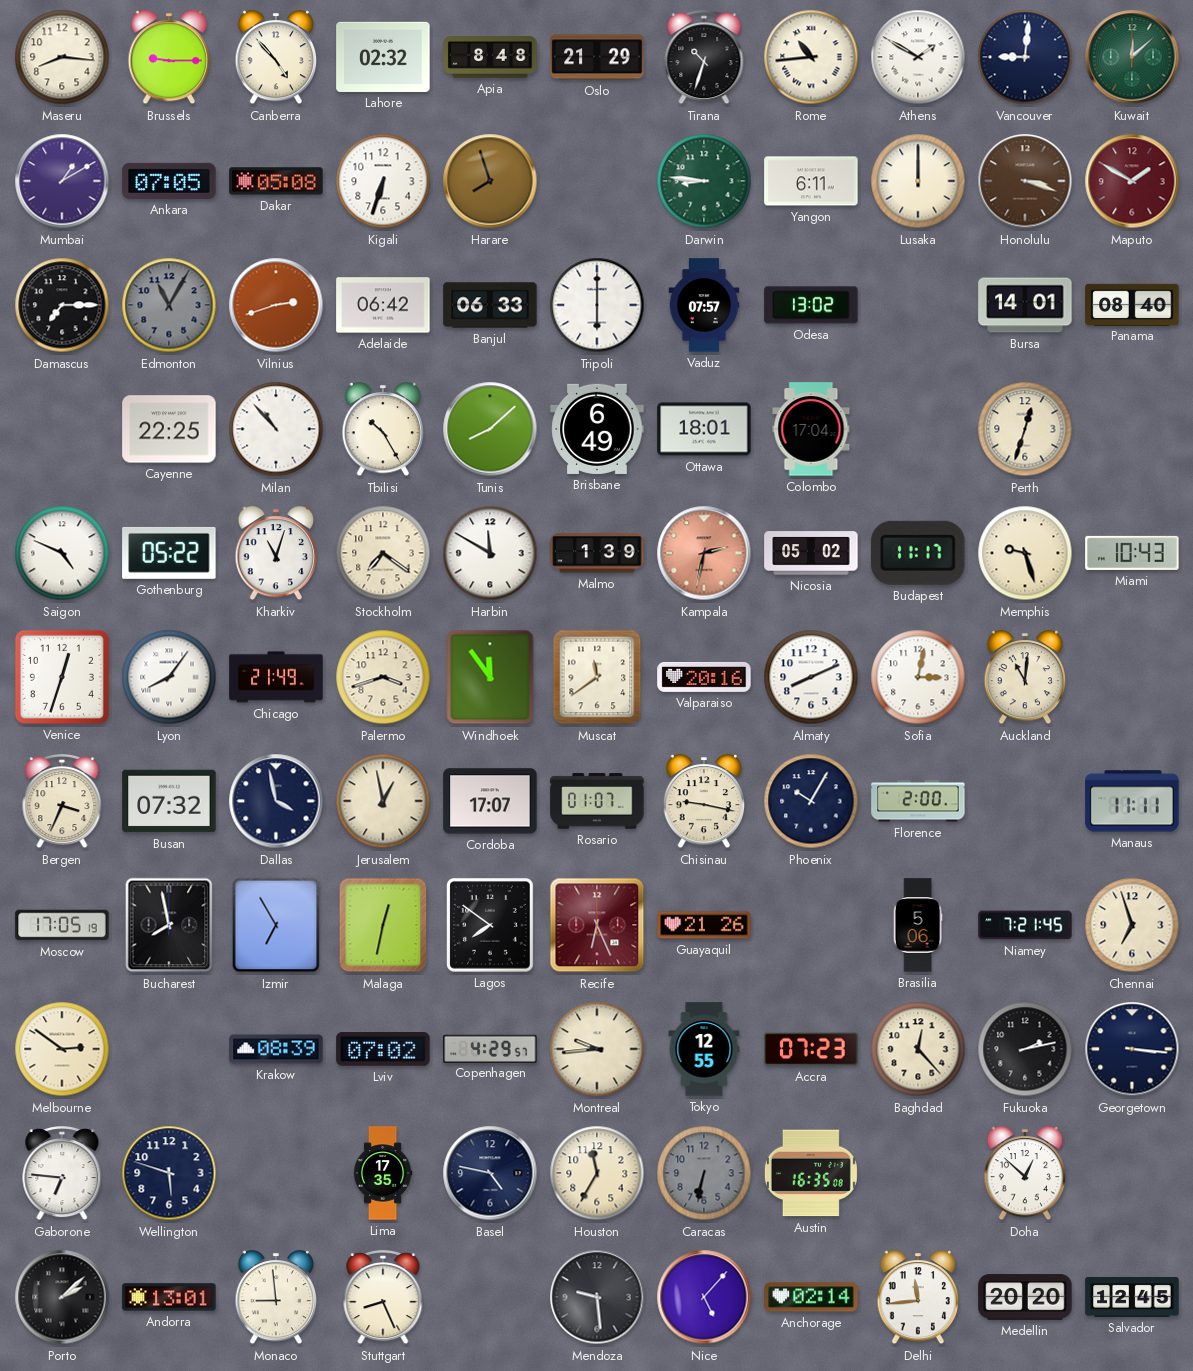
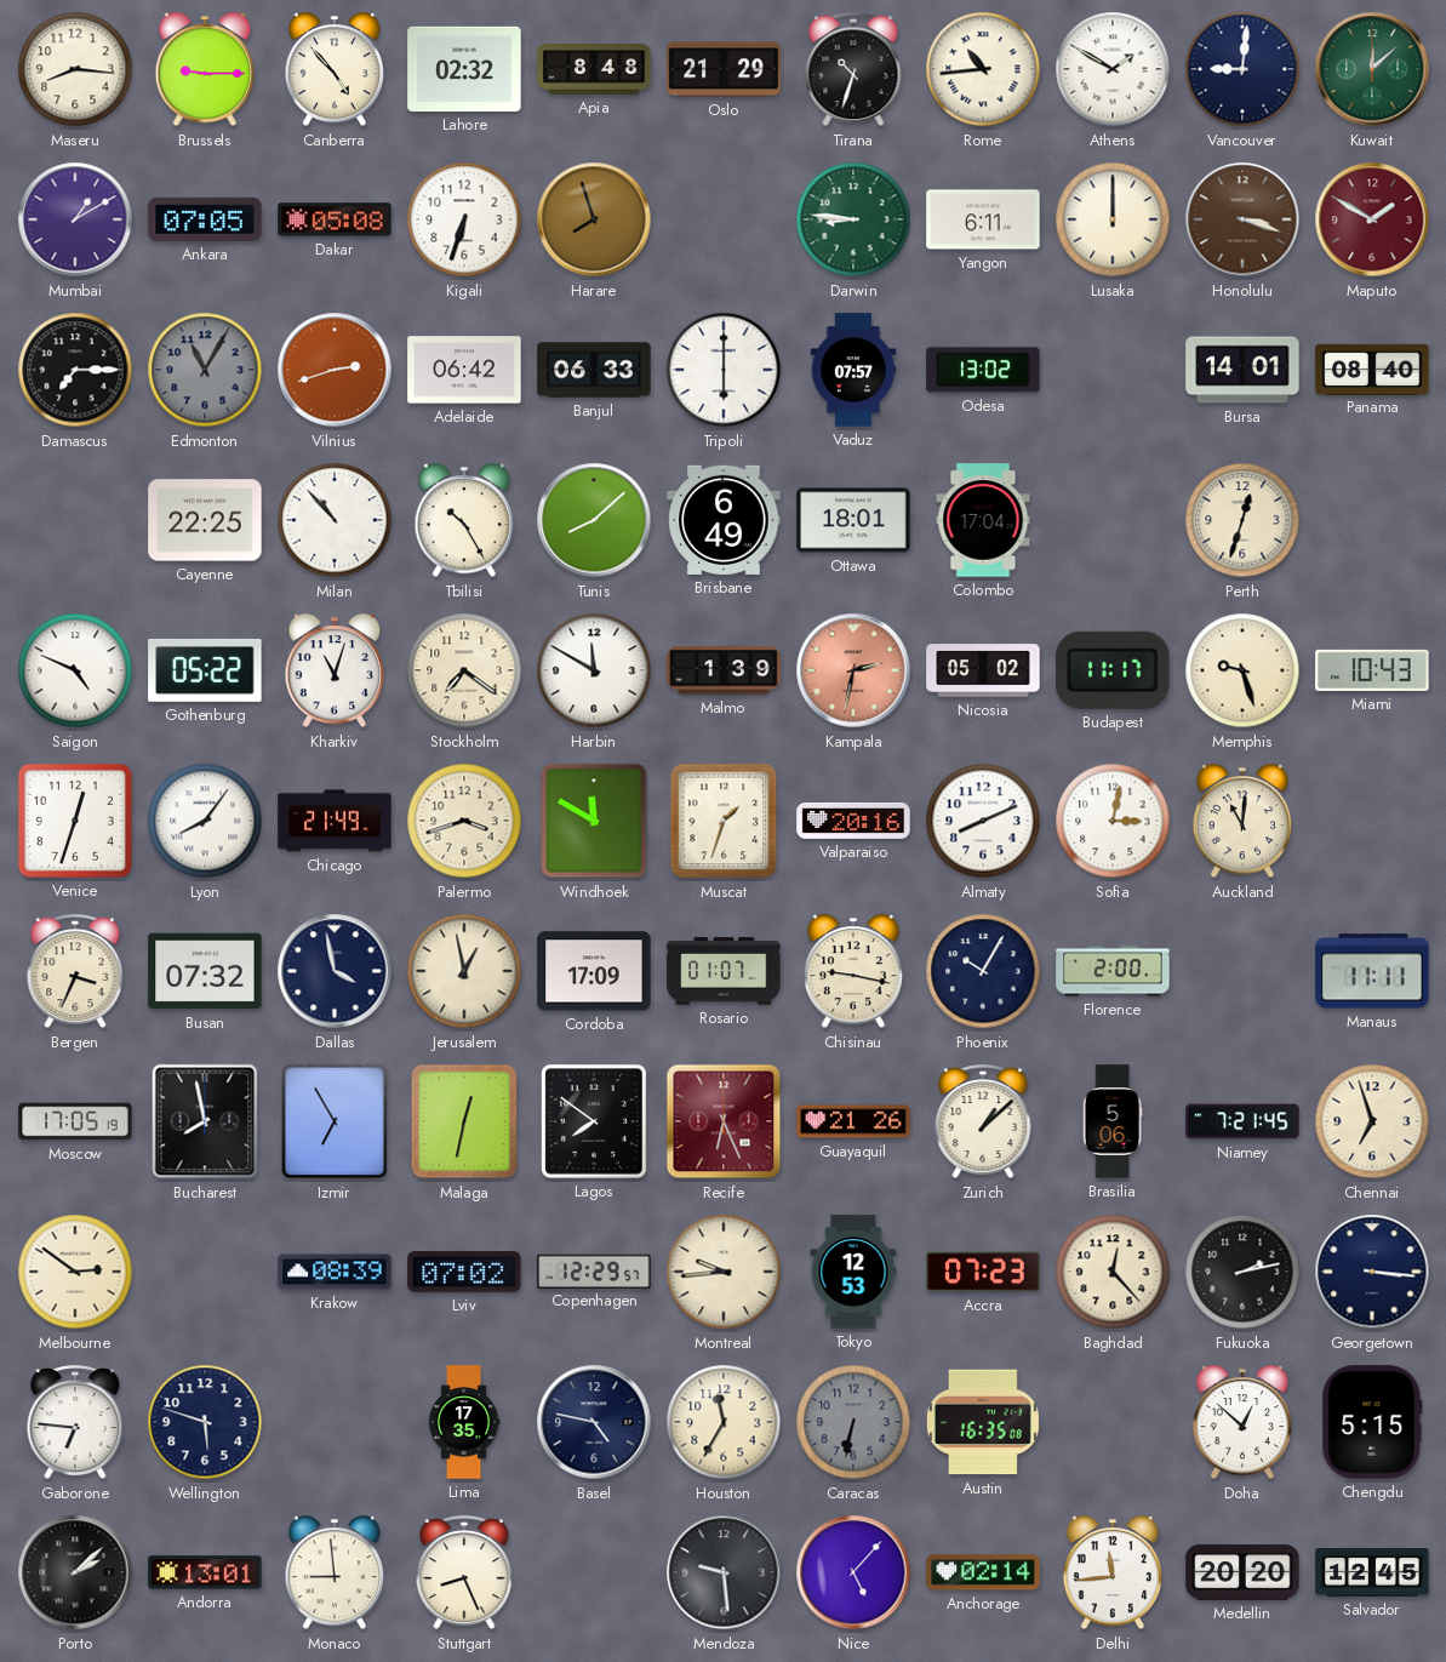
Windhoek: 11:54 -> 11:50 (594, 821)
Muscat: 11:39 -> 1:33 (724, 821)
Cordoba: 17:07 -> 17:09 (594, 971)
Zurich: none -> 1:08 (983, 1123)
Copenhagen: 4:29 -> 12:29 (594, 1270)
Tokyo: 12:55 -> 12:53 (853, 1272)
Chengdu: none -> 5:15 (1372, 1422)
